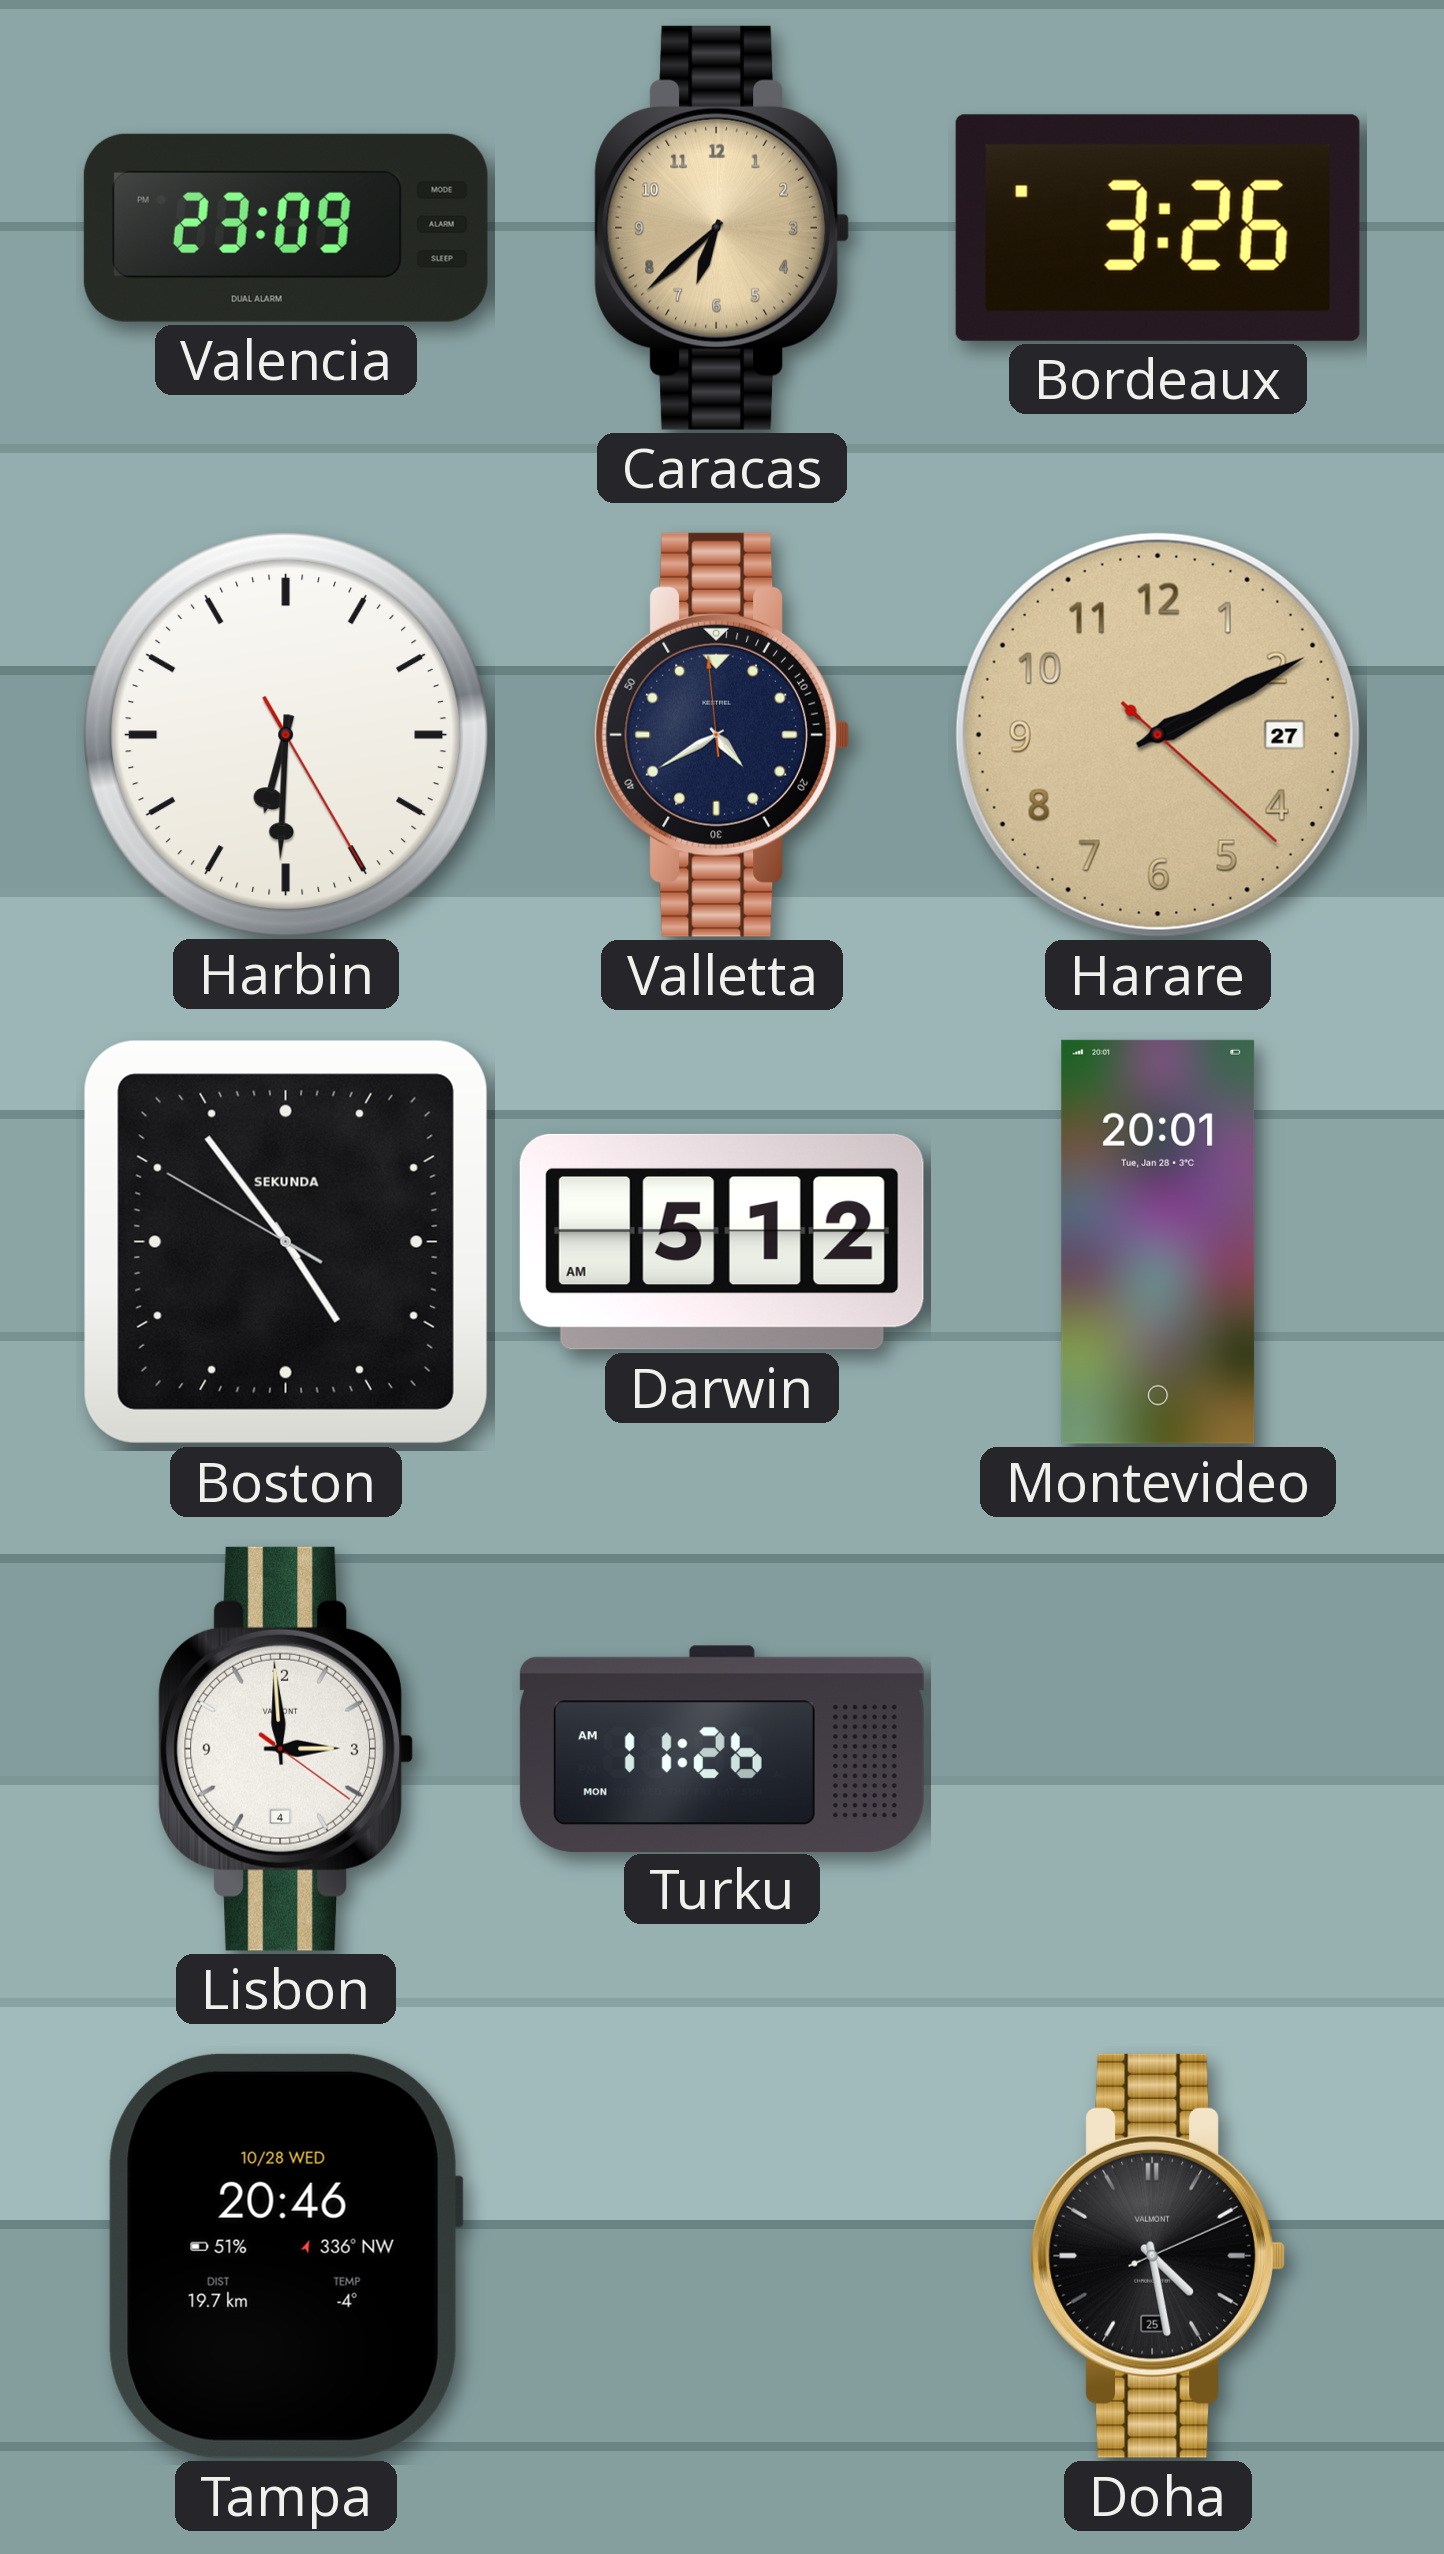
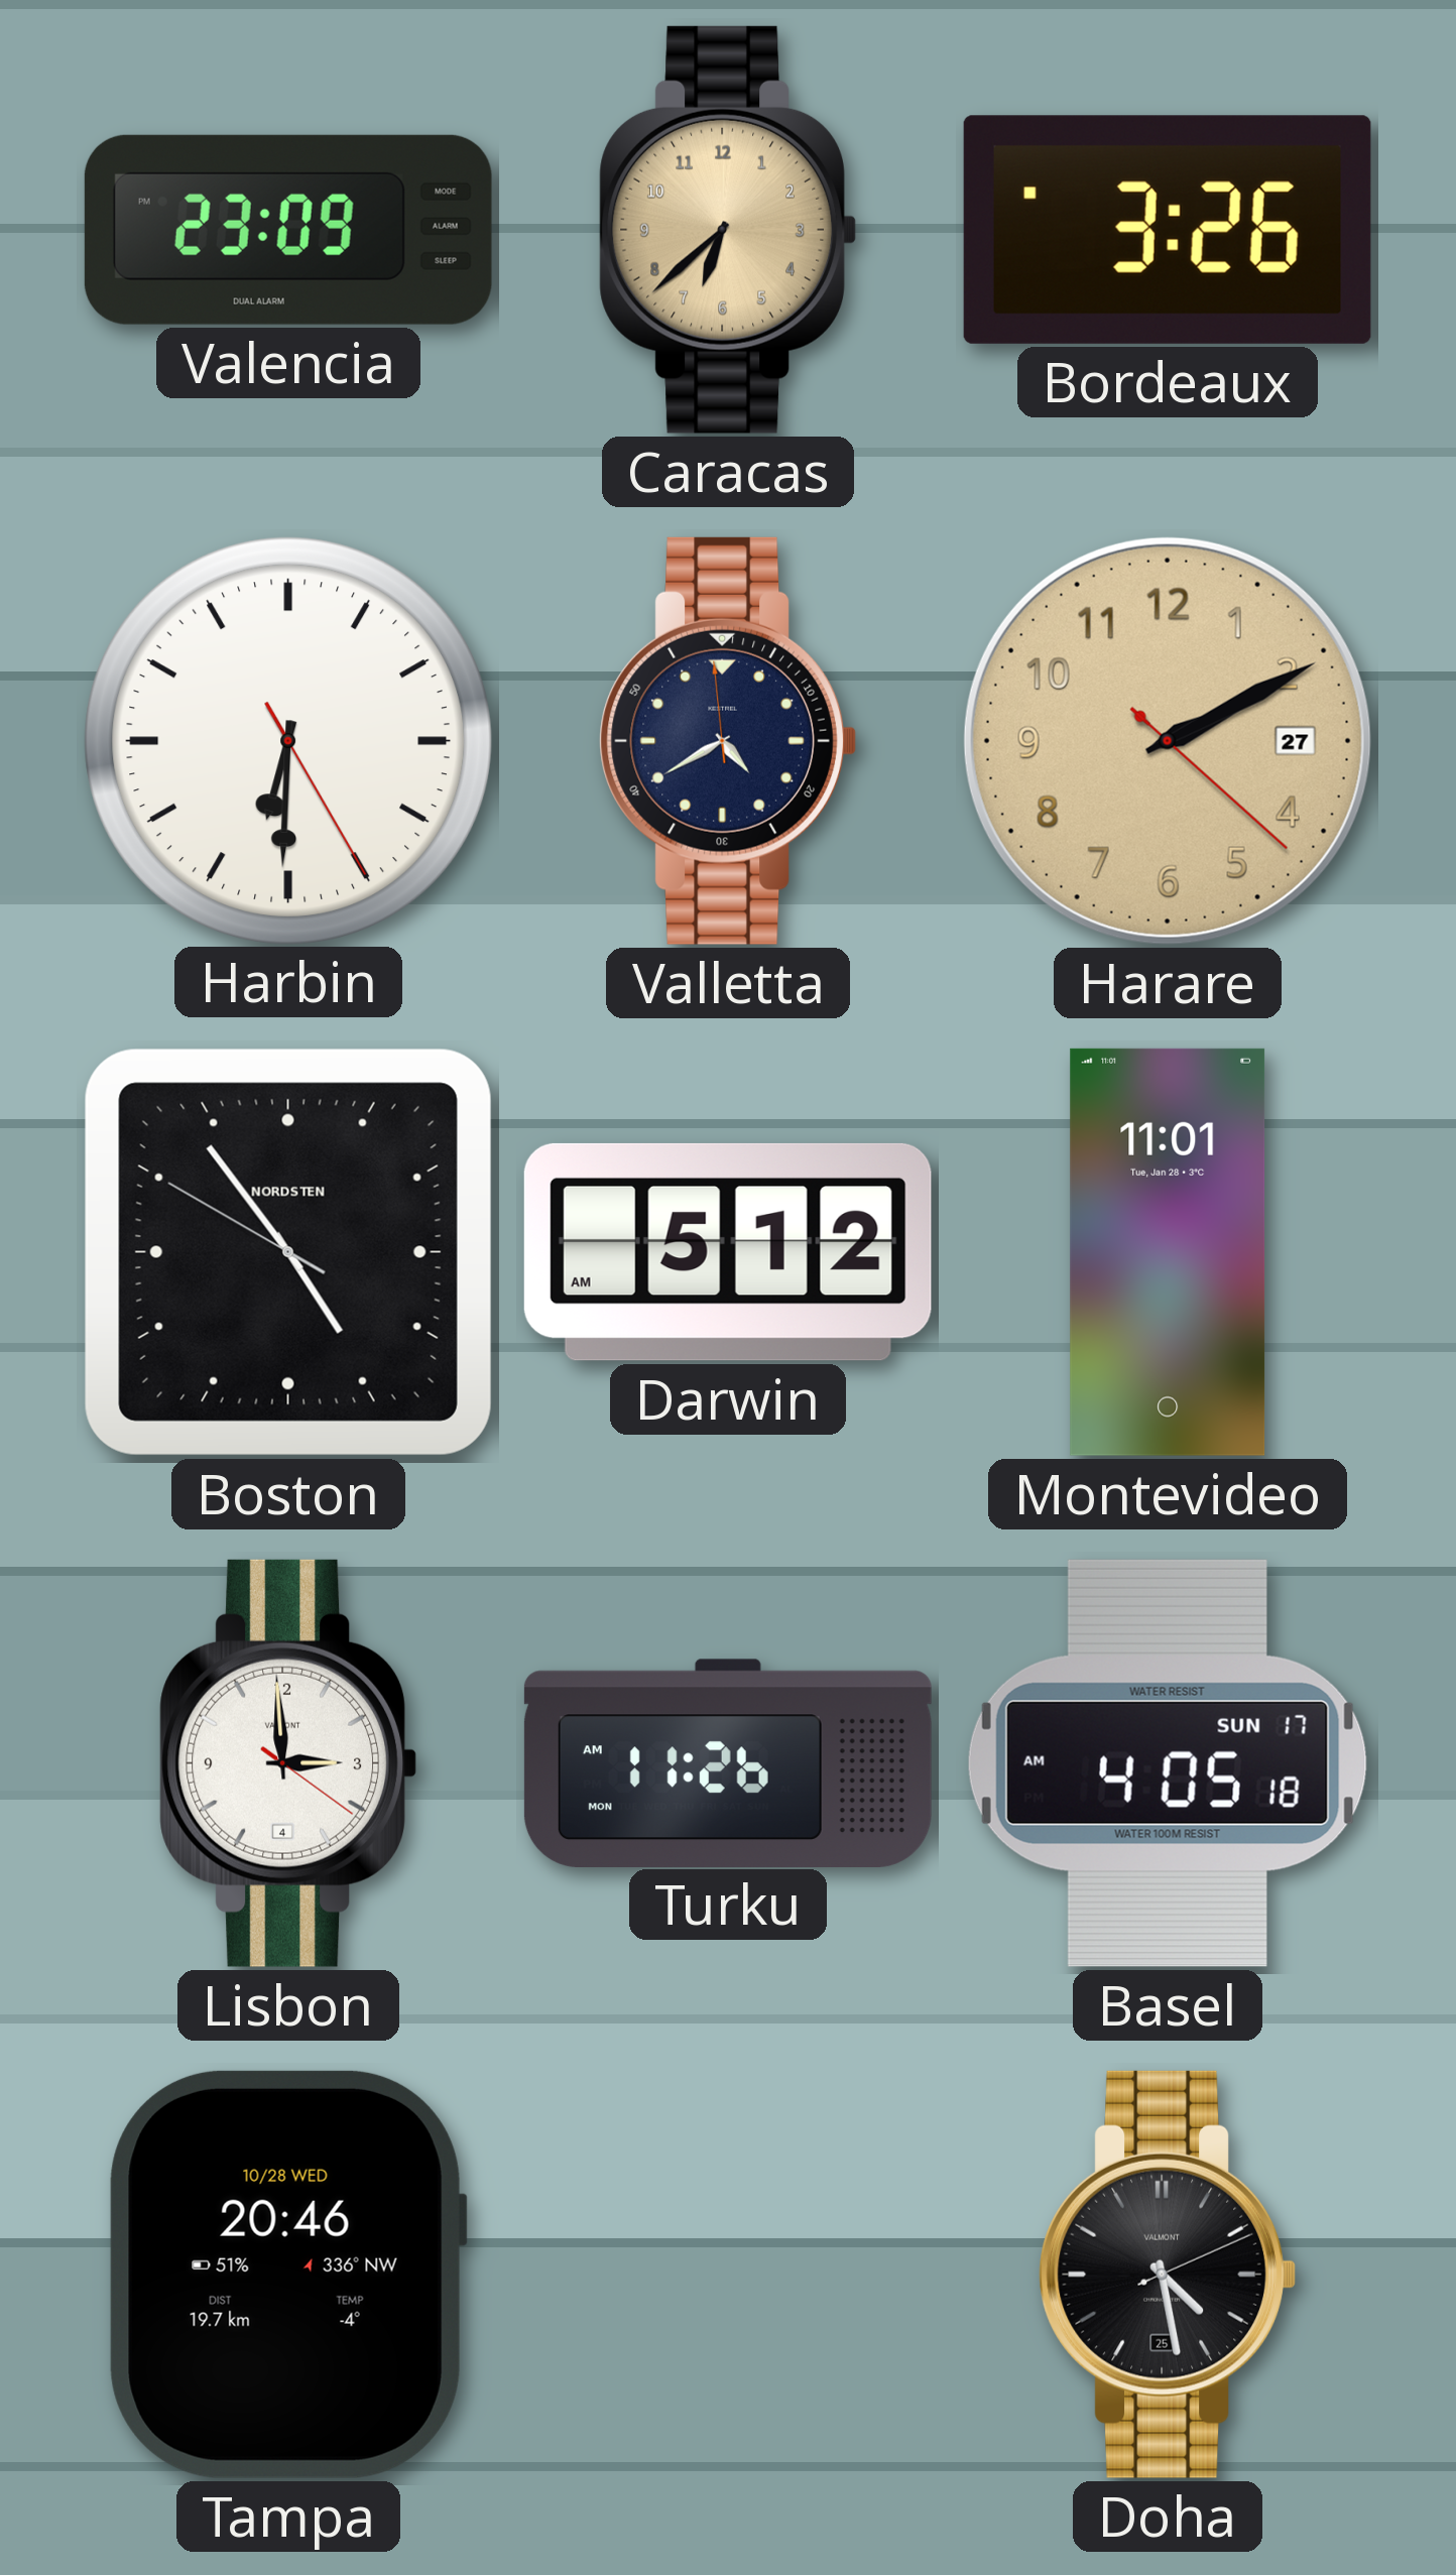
Boston brand: SEKUNDA -> NORDSTEN (288, 1252)
Montevideo: 20:01 -> 11:01 (1168, 1252)
Basel: none -> 4:05 (1168, 1763)
